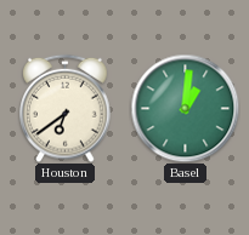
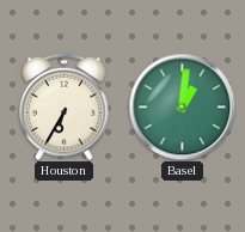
Houston: 6:39 -> 6:35 (65, 106)
